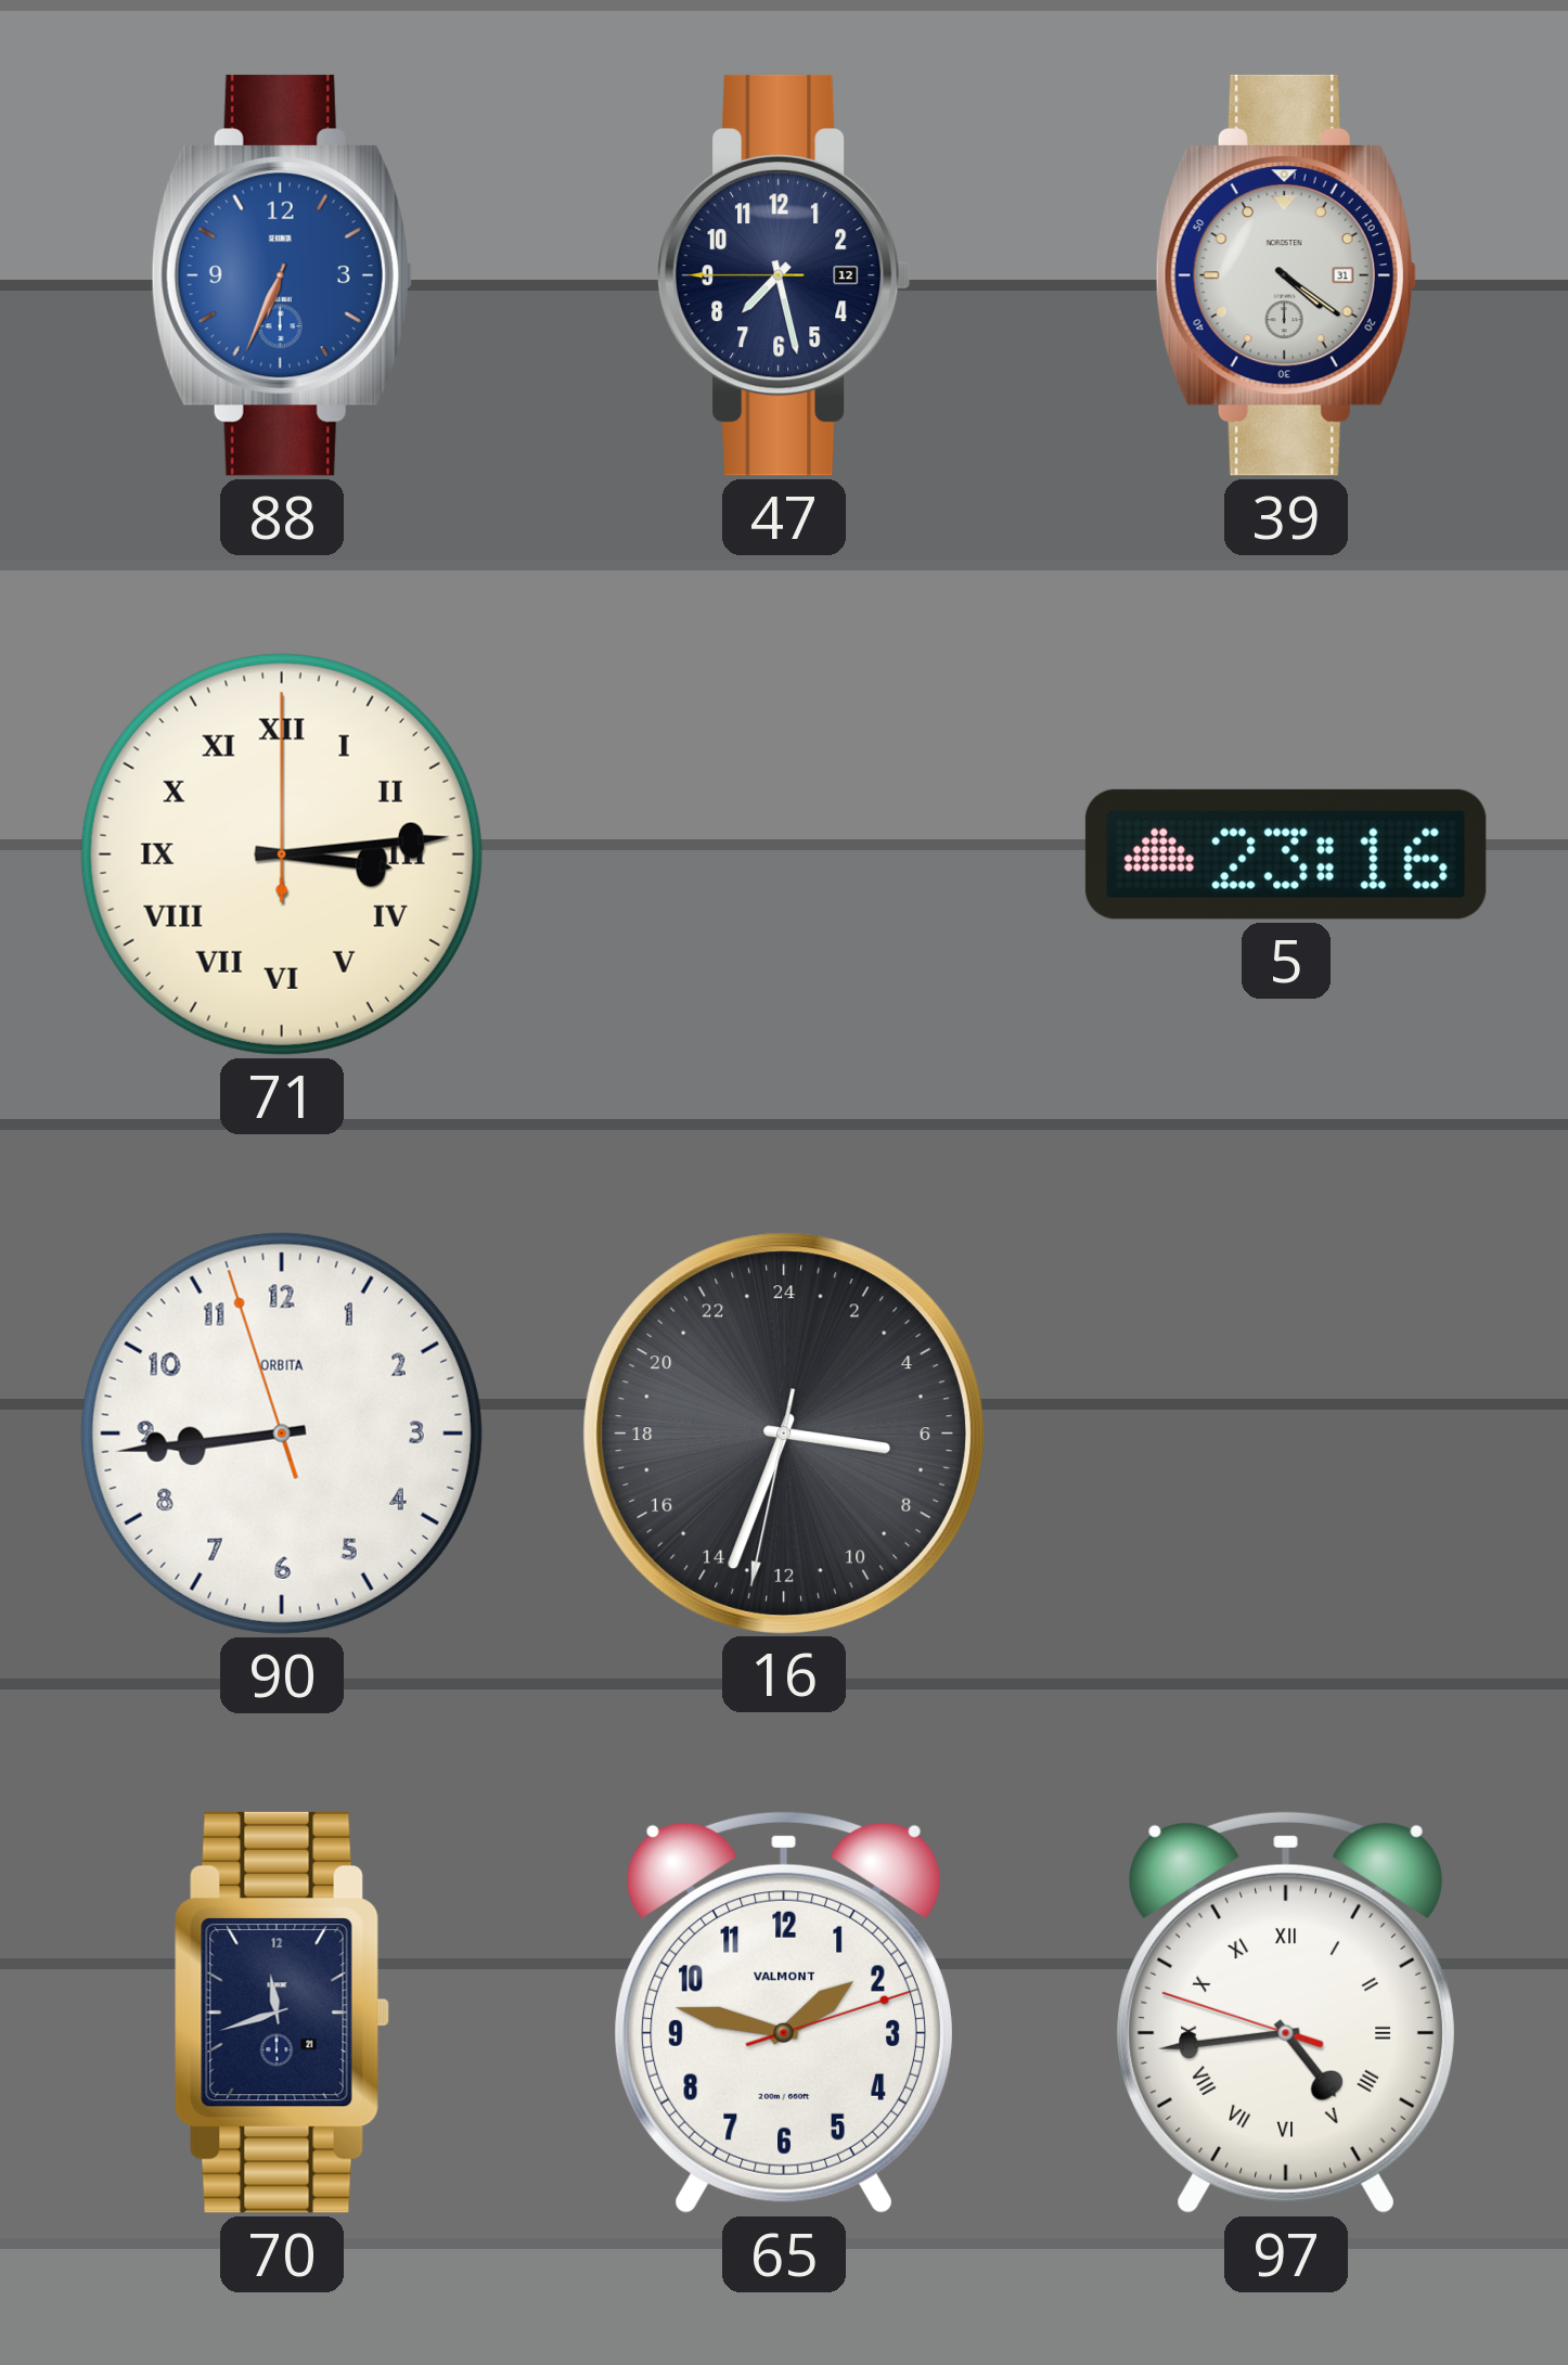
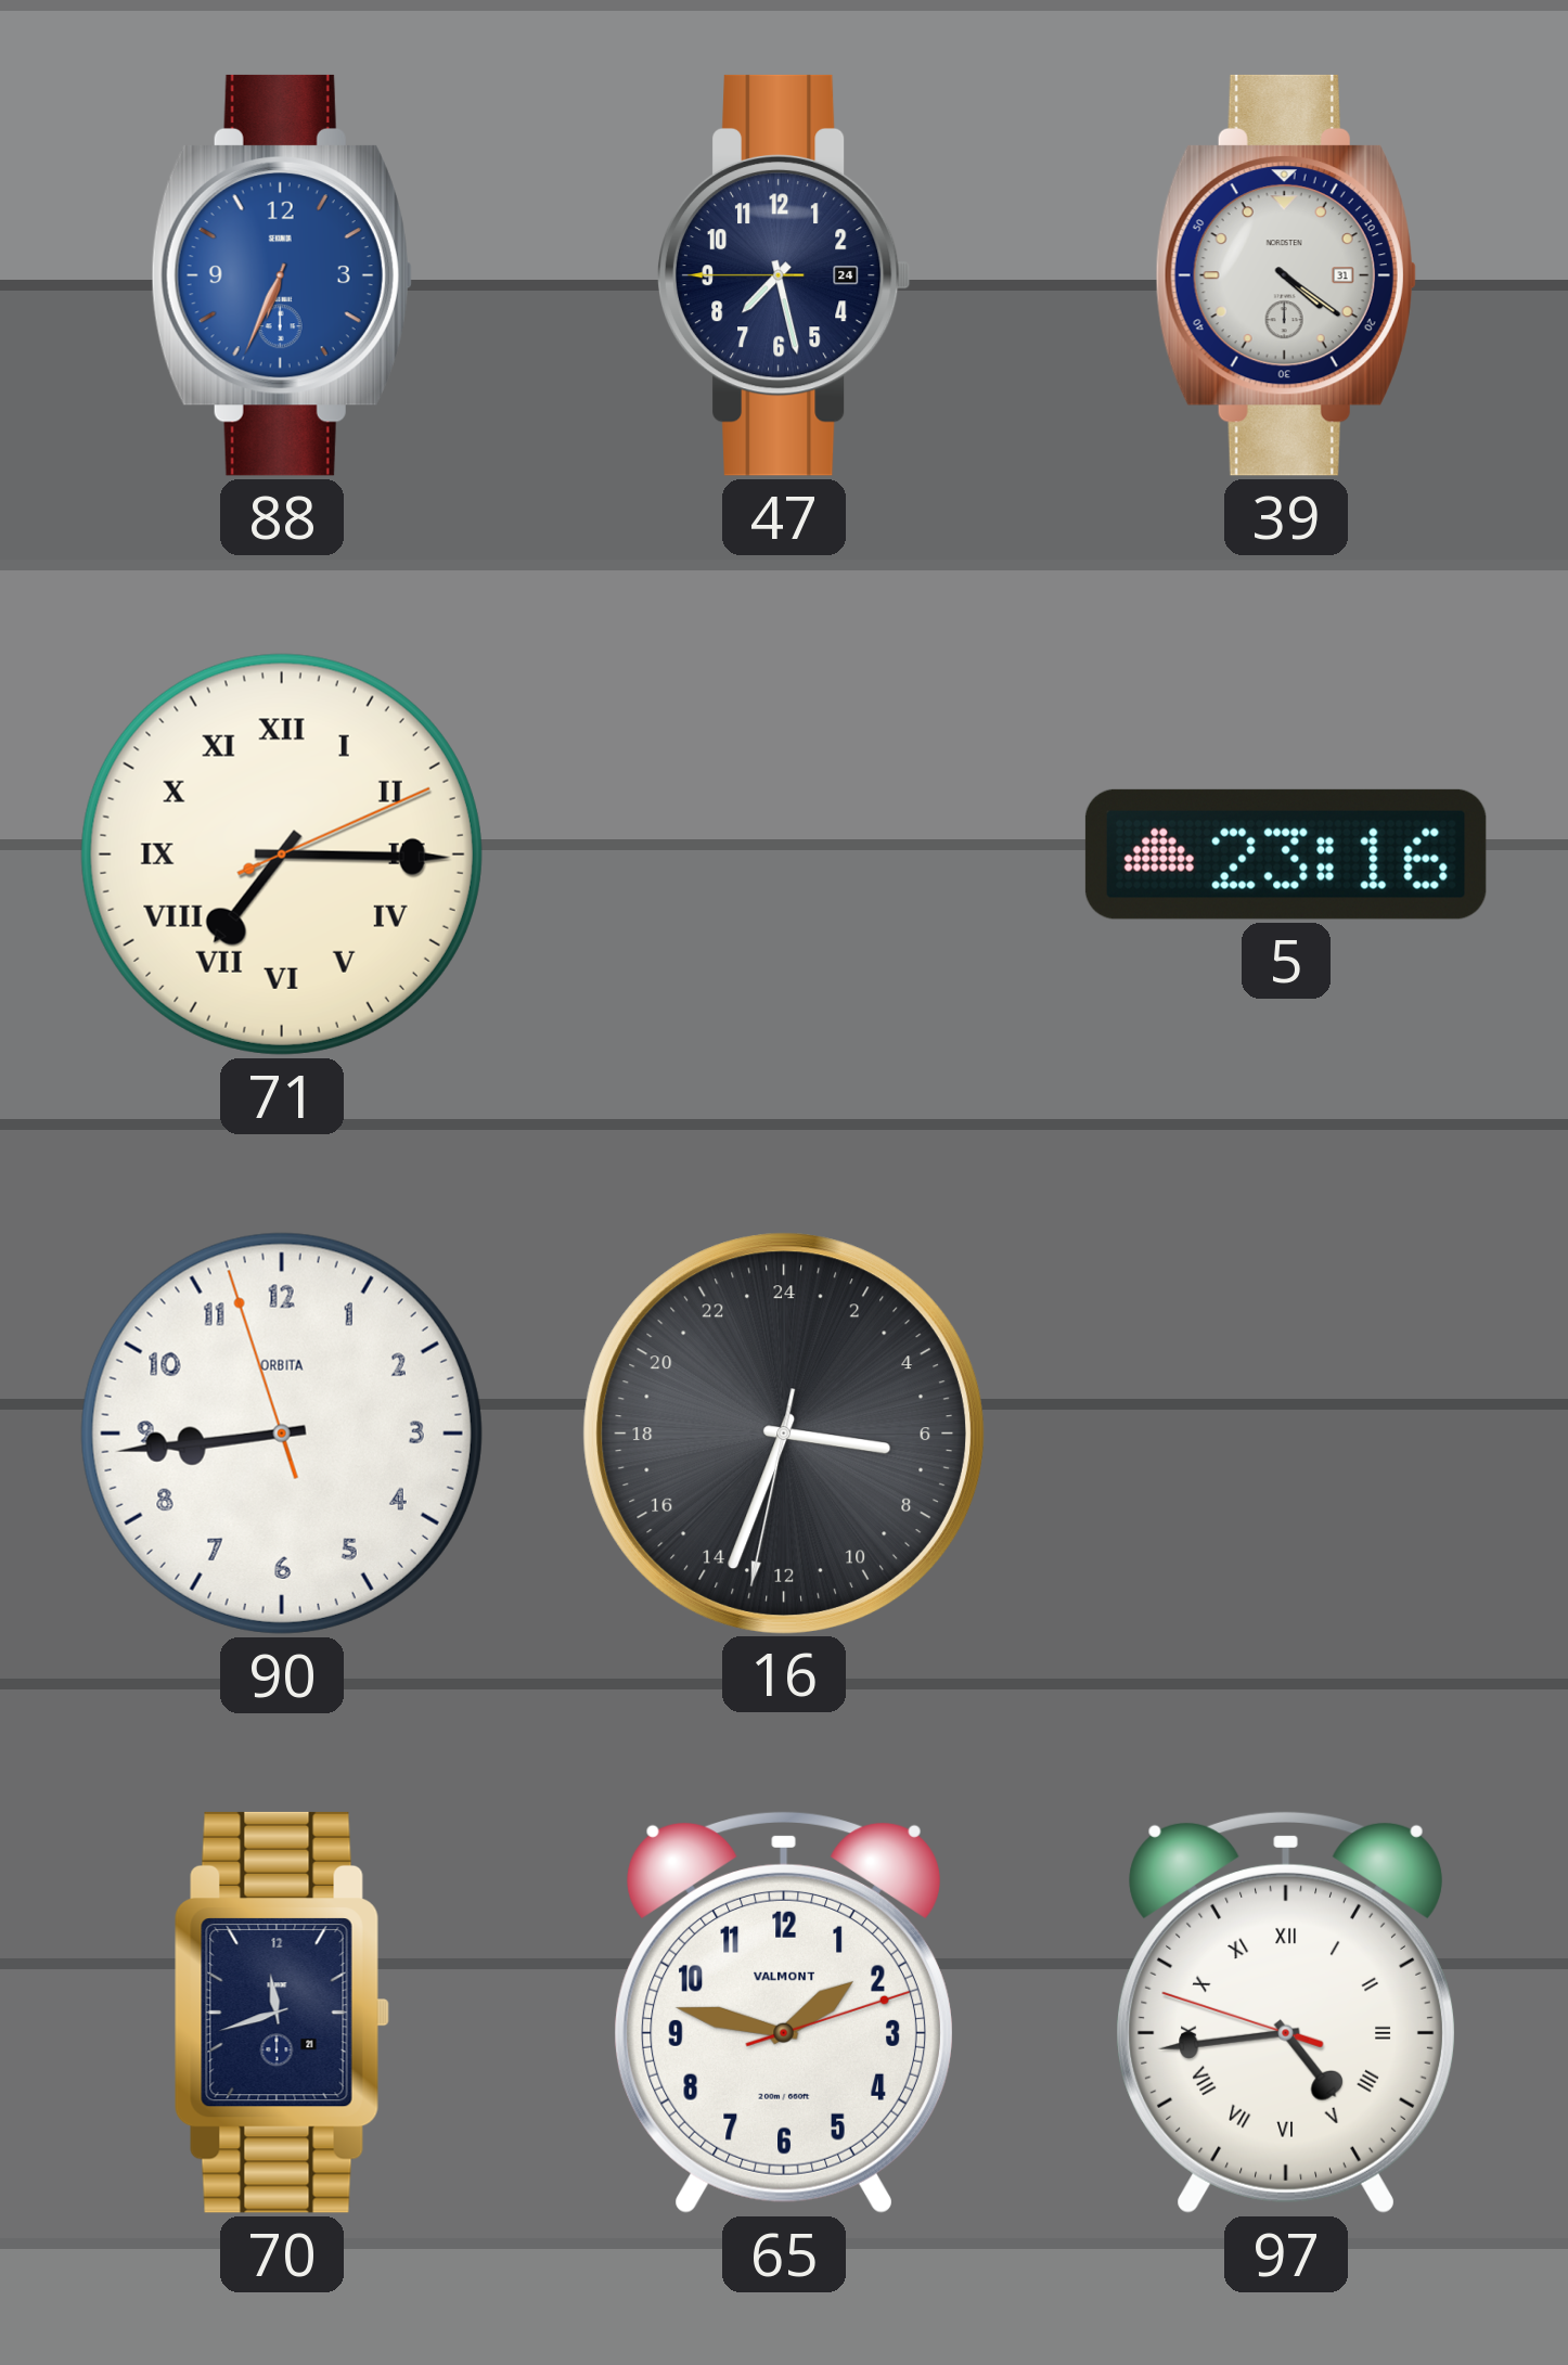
47 date: 12 -> 24 (784, 275)
71: 3:14 -> 7:15 (282, 854)
